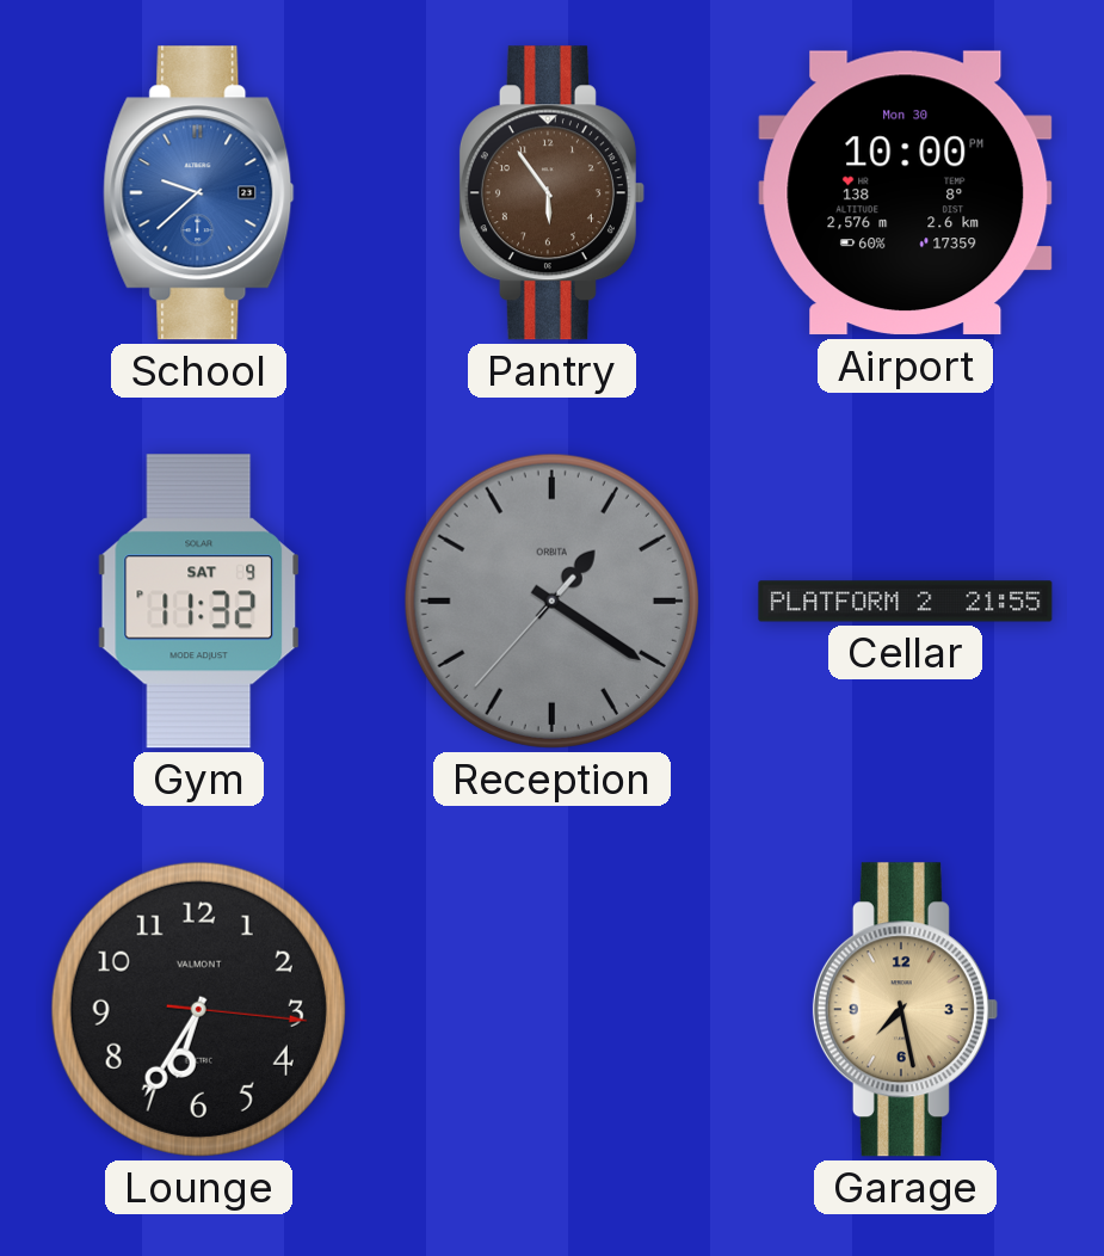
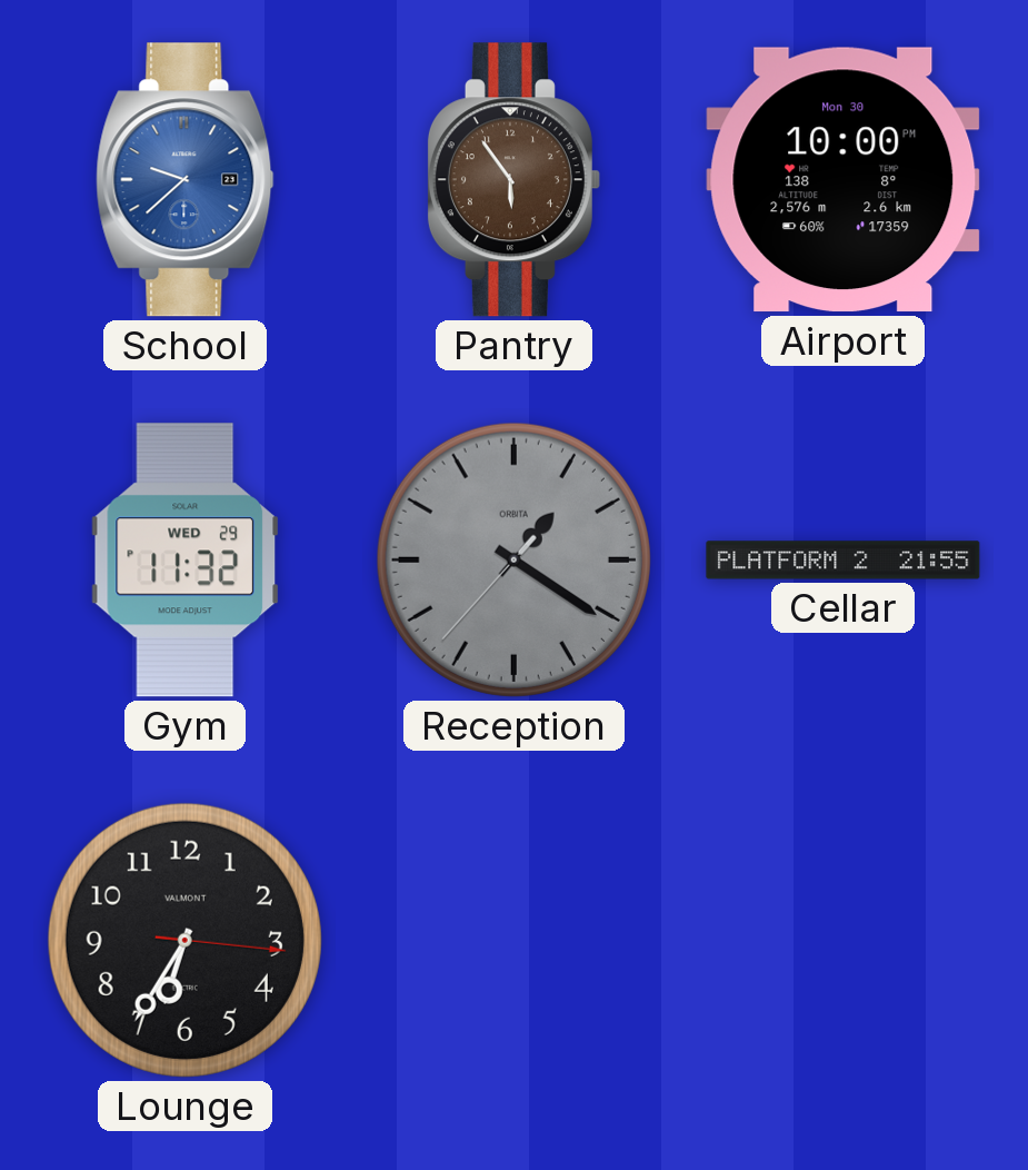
Gym date: SAT 9 -> WED 29 (186, 561)
Garage: 7:28 -> none (905, 1010)
